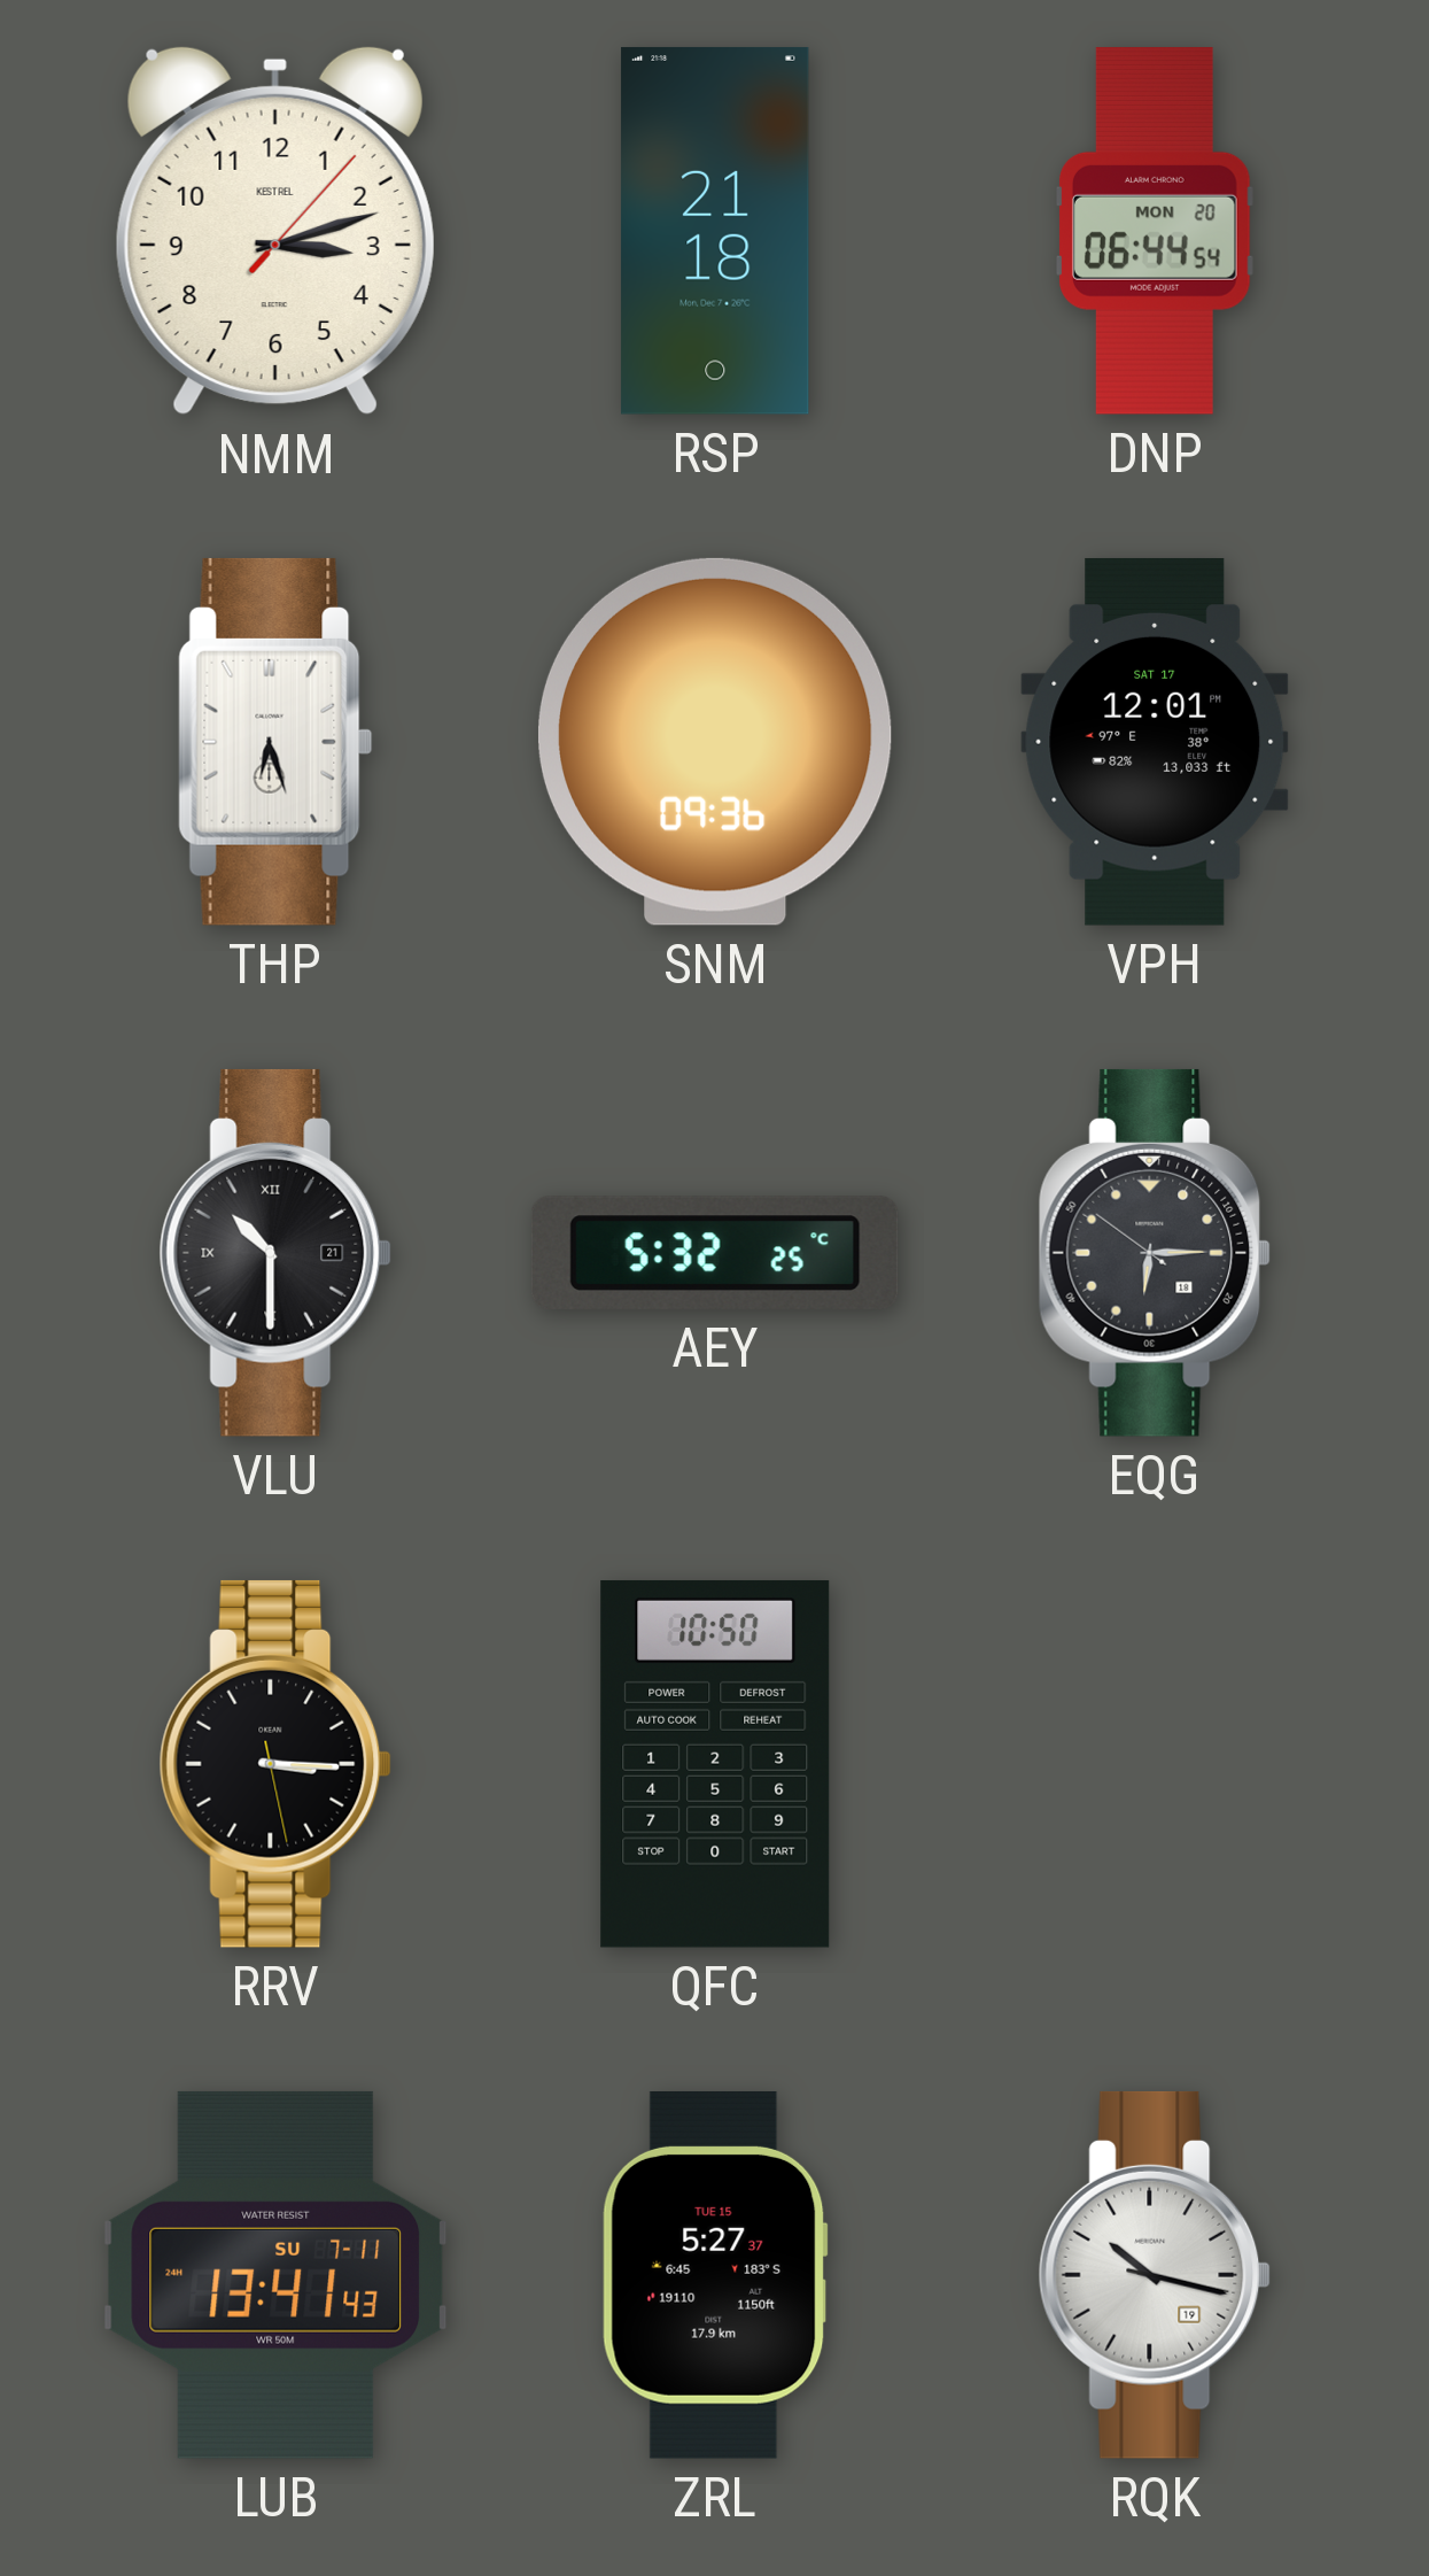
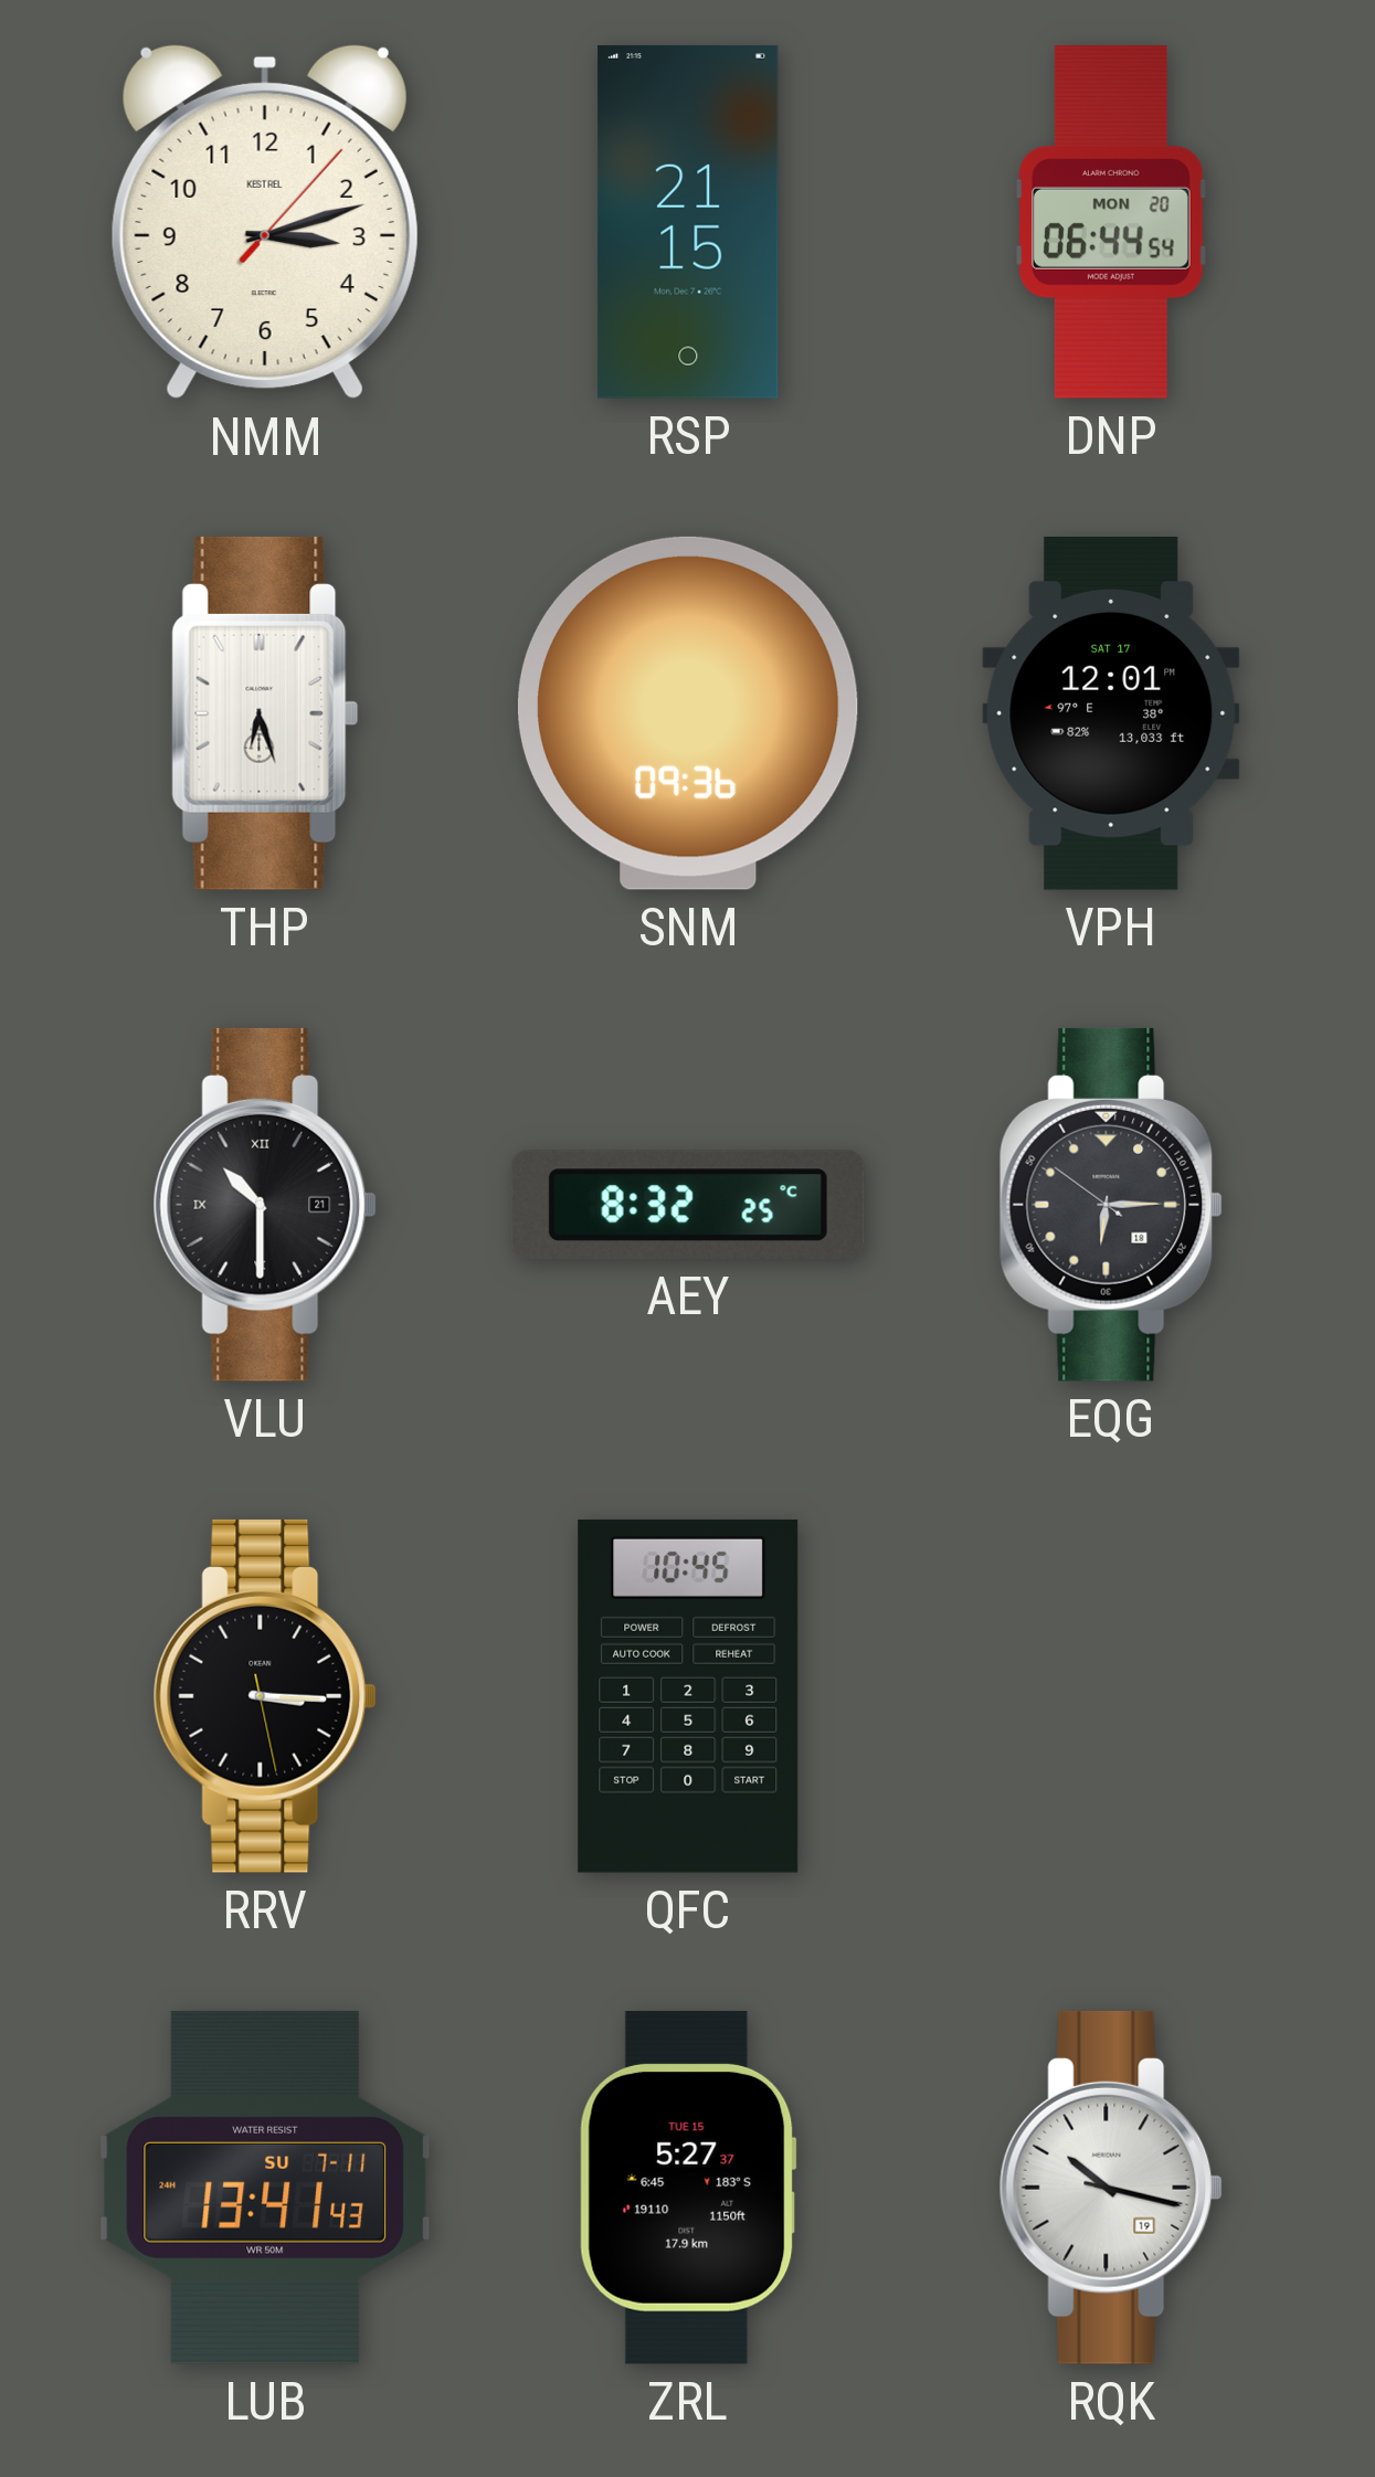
RSP: 21:18 -> 21:15 (688, 222)
AEY: 5:32 -> 8:32 (688, 1205)
QFC: 10:50 -> 10:45 (688, 1696)
